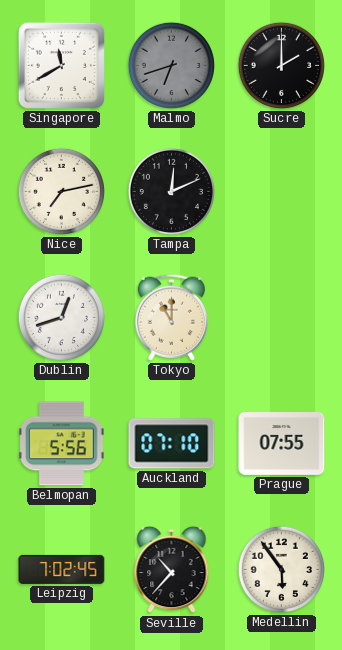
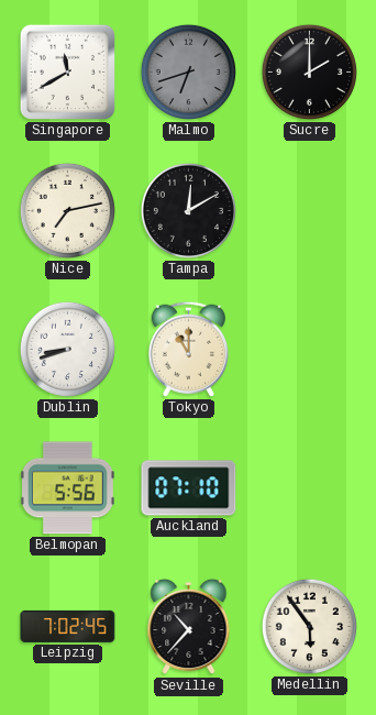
Tampa: 12:11 -> 12:10 (188, 210)
Dublin: 12:42 -> 8:42 (67, 349)
Prague: 07:55 -> none (282, 444)
